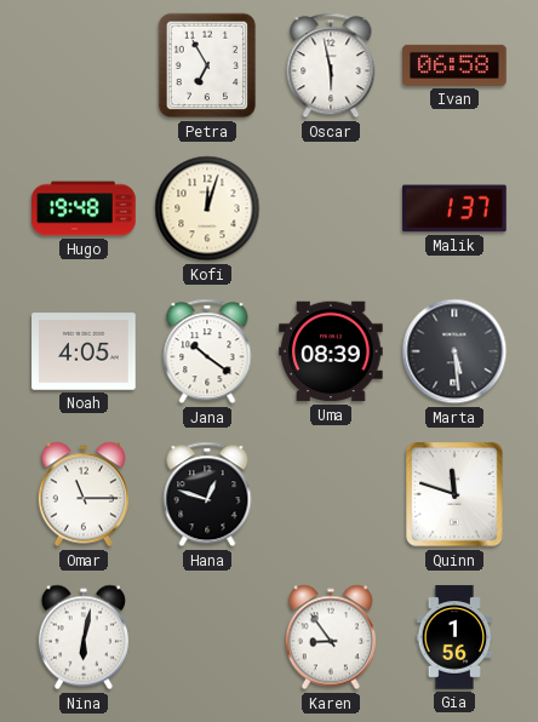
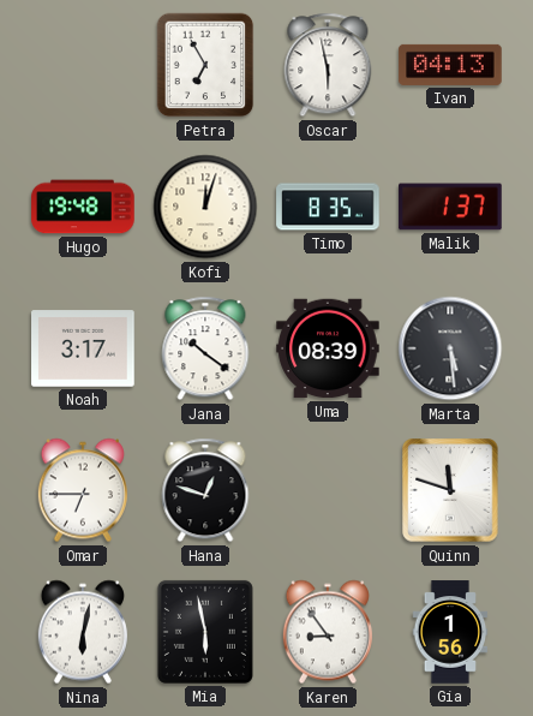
Ivan: 06:58 -> 04:13 (450, 65)
Timo: none -> 8:35 (328, 207)
Noah: 4:05 -> 3:17 (83, 348)
Omar: 11:15 -> 6:45 (83, 490)
Mia: none -> 5:58 (205, 632)
